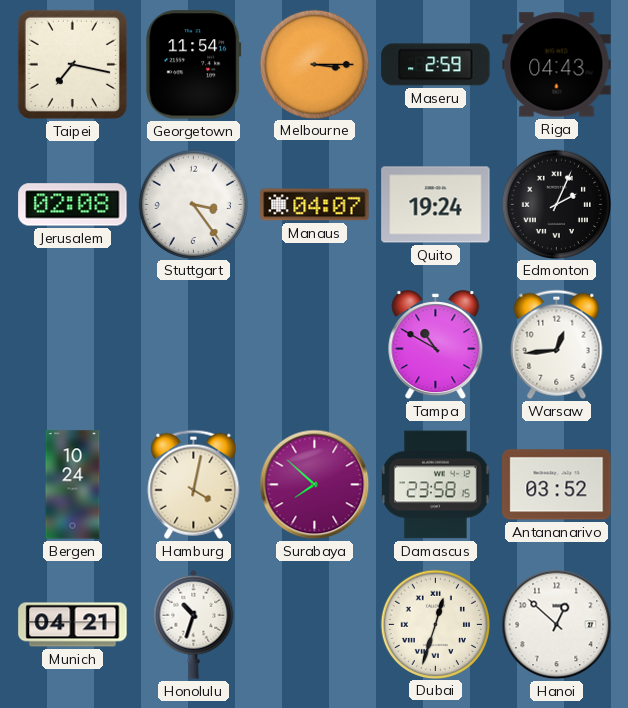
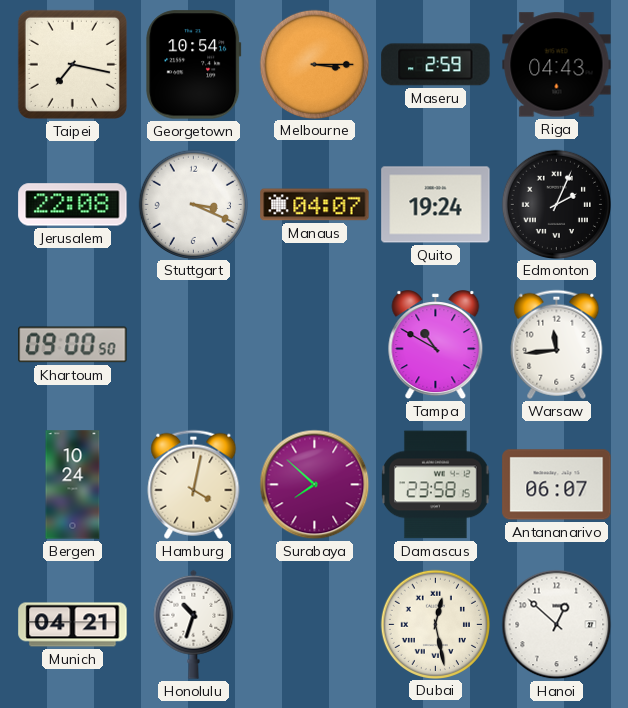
Georgetown: 11:54 -> 10:54 (194, 65)
Jerusalem: 02:08 -> 22:08 (73, 205)
Stuttgart: 3:24 -> 3:19 (193, 204)
Khartoum: none -> 09:00 (73, 345)
Warsaw: 12:44 -> 11:44 (557, 344)
Antananarivo: 03:52 -> 06:07 (557, 485)
Dubai: 12:33 -> 12:28 (435, 624)
